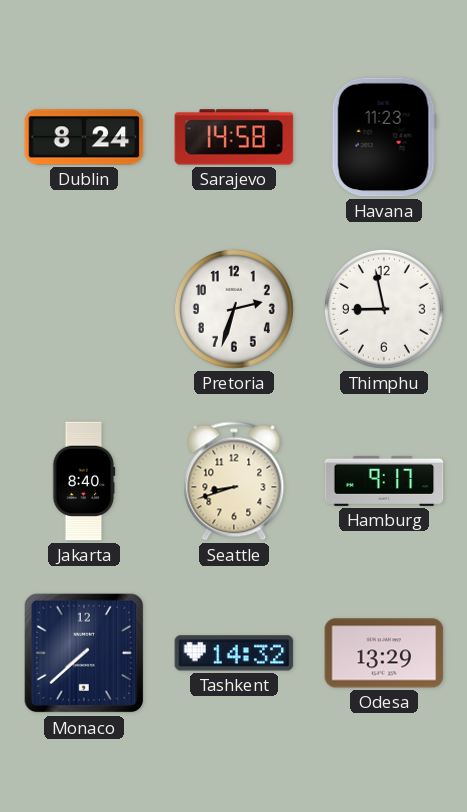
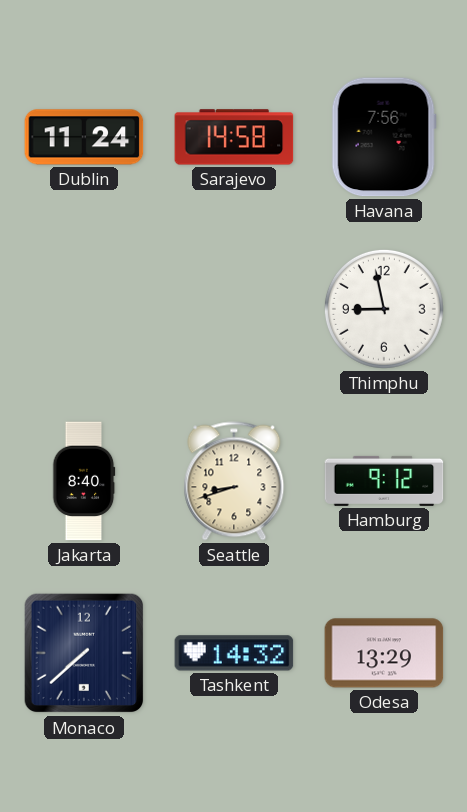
Dublin: 8:24 -> 11:24 (84, 137)
Havana: 11:23 -> 7:56 (384, 137)
Pretoria: 2:33 -> none (234, 309)
Hamburg: 9:17 -> 9:12 (384, 481)
